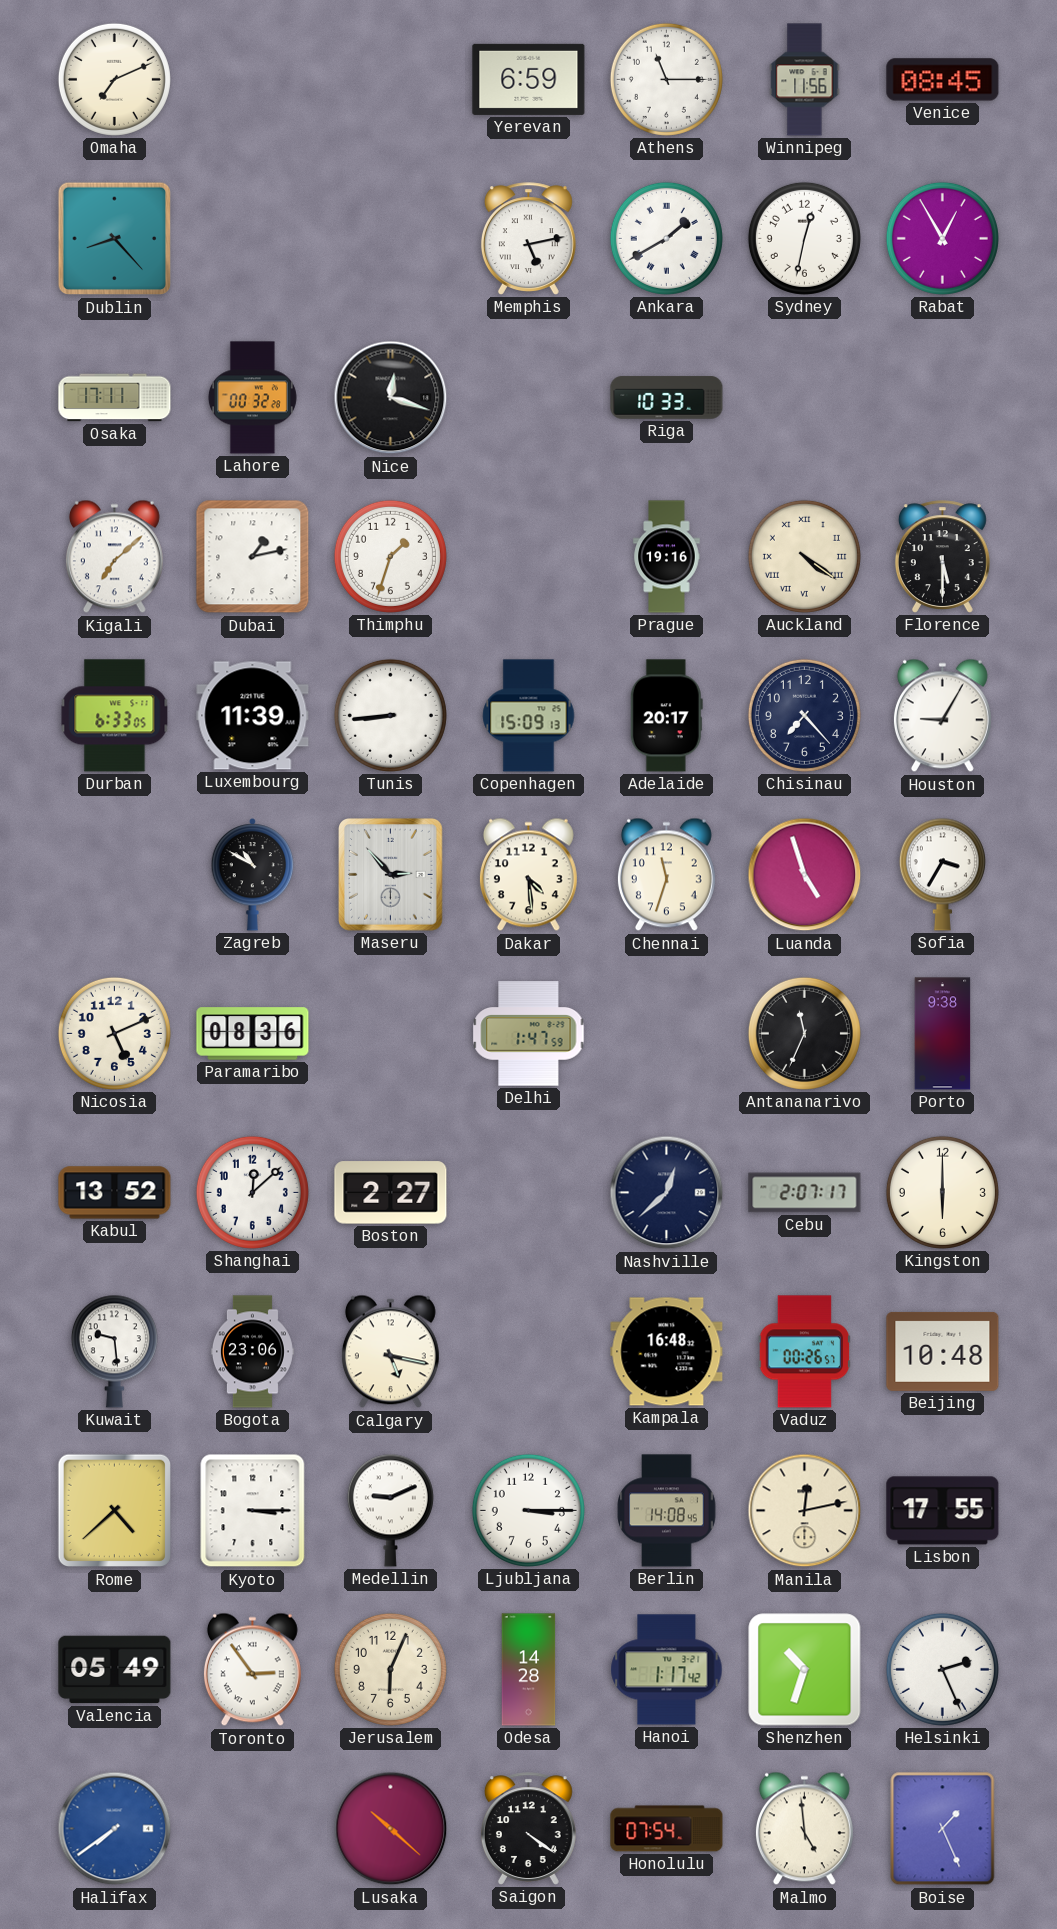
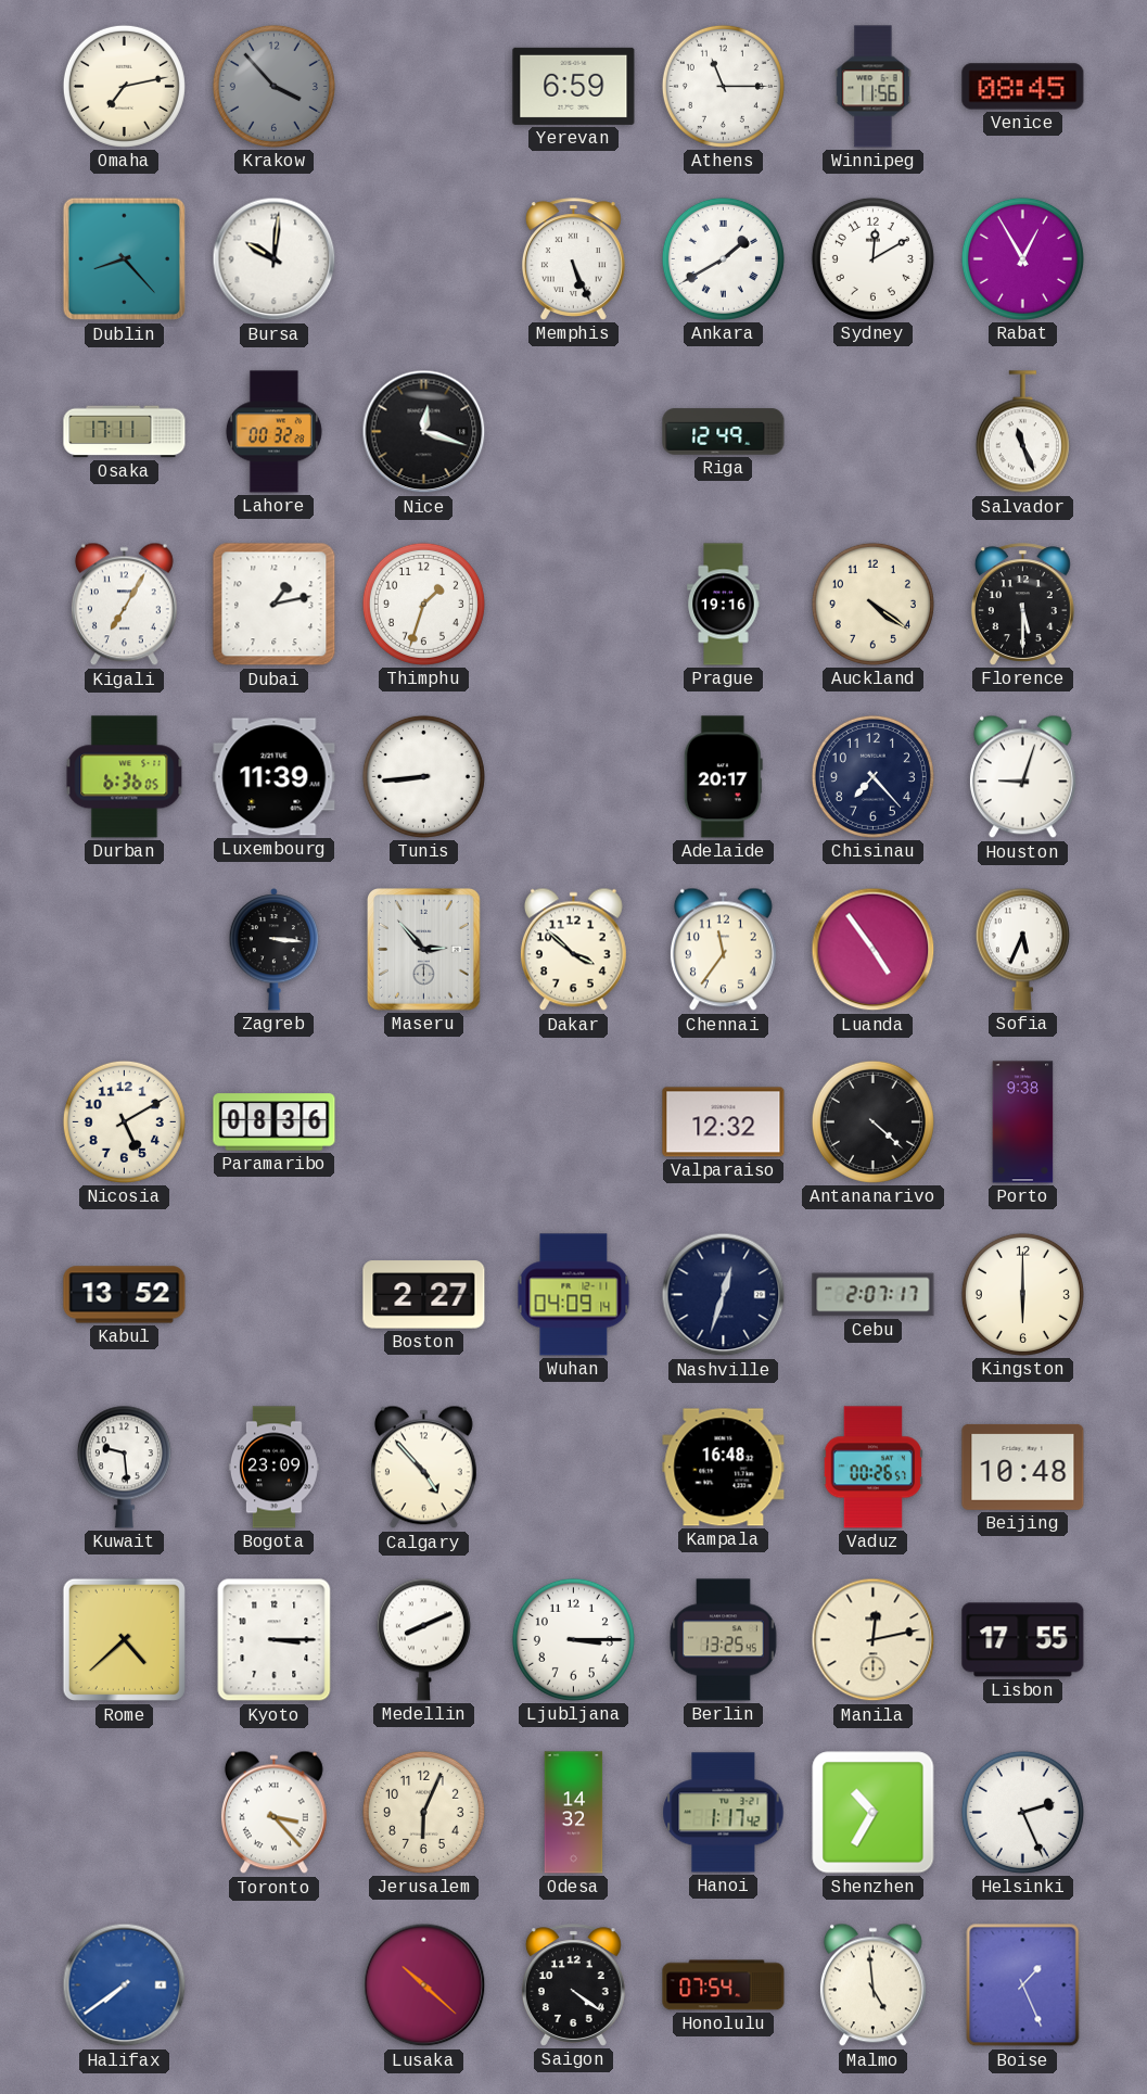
Omaha: 7:11 -> 7:13 (124, 86)
Krakow: none -> 3:53 (273, 86)
Bursa: none -> 10:01 (275, 259)
Memphis: 5:13 -> 5:26 (573, 259)
Sydney: 12:32 -> 12:10 (872, 258)
Riga: 10:33 -> 12:49 (724, 432)
Salvador: none -> 11:26 (1022, 432)
Kigali: 7:08 -> 7:05 (124, 605)
Auckland numerals: Roman -> Arabic (872, 604)
Durban: 6:33 -> 6:36 (125, 777)
Copenhagen: 15:09 -> none (529, 716)
Houston: 9:05 -> 9:03 (1022, 777)
Zagreb: 10:50 -> 3:16 (275, 950)
Dakar: 4:29 -> 3:52 (573, 950)
Chennai: 11:33 -> 11:36 (723, 950)
Luanda: 4:57 -> 4:54 (874, 950)
Sofia: 3:35 -> 5:34 (1022, 949)
Nicosia: 5:11 -> 5:10 (124, 1121)
Delhi: 1:47 -> none (529, 1034)
Valparaiso: none -> 12:32 (724, 1122)
Antananarivo: 11:34 -> 4:22 (872, 1121)
Shanghai: 12:08 -> none (252, 1192)
Wuhan: none -> 04:09 (574, 1295)
Nashville: 12:38 -> 12:33 (724, 1295)
Bogota: 23:06 -> 23:09 (273, 1468)
Calgary: 5:17 -> 4:53 (423, 1468)
Medellin: 9:11 -> 8:11 (423, 1639)
Berlin: 14:08 -> 13:25 (724, 1640)
Valencia: 05:49 -> none (115, 1670)
Toronto: 2:54 -> 3:23 (273, 1813)
Odesa: 14:28 -> 14:32 (574, 1813)
Shenzhen: 10:33 -> 10:35 (874, 1813)
